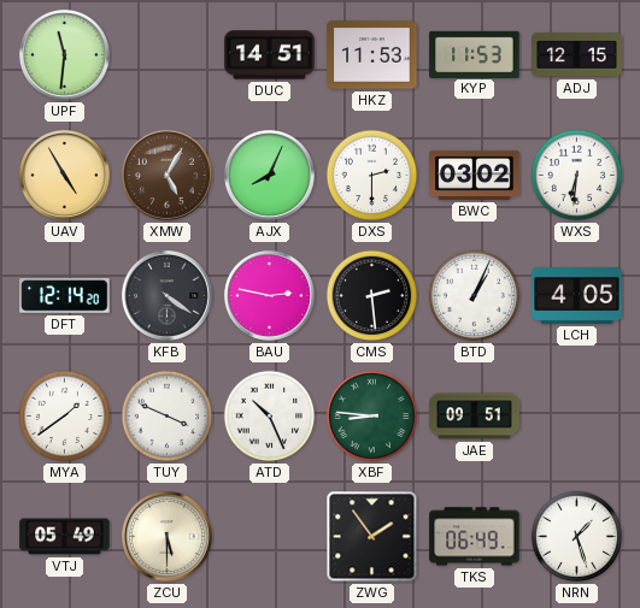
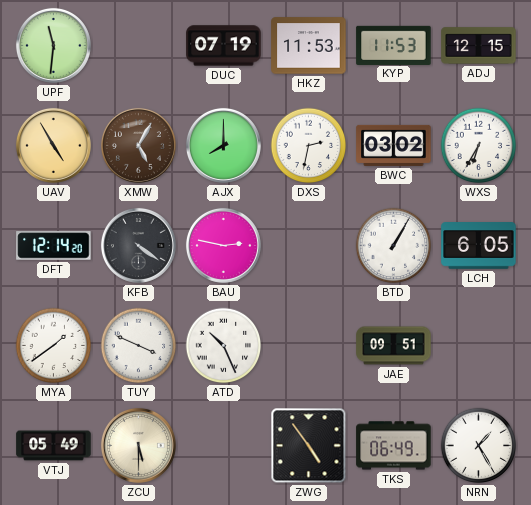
DUC: 14:51 -> 07:19 (224, 46)
AJX: 8:04 -> 8:00 (223, 145)
DXS: 2:30 -> 2:32 (309, 146)
WXS: 6:31 -> 6:35 (479, 146)
CMS: 2:29 -> none (372, 296)
BTD: 1:04 -> 1:05 (394, 246)
LCH: 4:05 -> 6:05 (479, 246)
XBF: 8:46 -> none (372, 417)
ZWG: 1:54 -> 4:54 (309, 446)
NRN: 1:27 -> 1:25 (479, 446)
